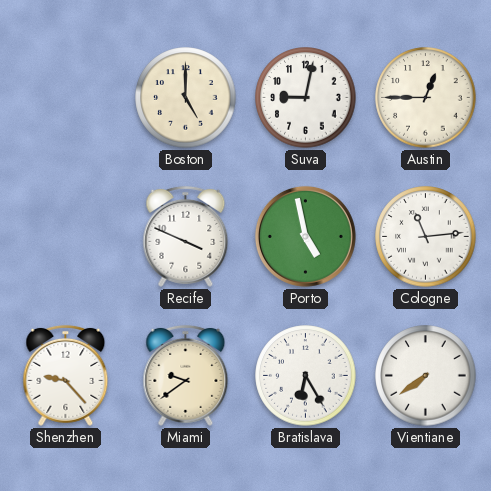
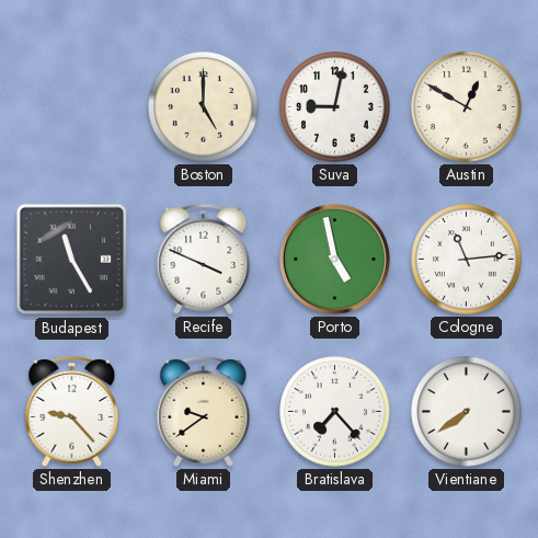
Austin: 12:45 -> 12:50 (467, 107)
Budapest: none -> 11:25 (72, 260)
Bratislava: 6:25 -> 7:23 (335, 412)
